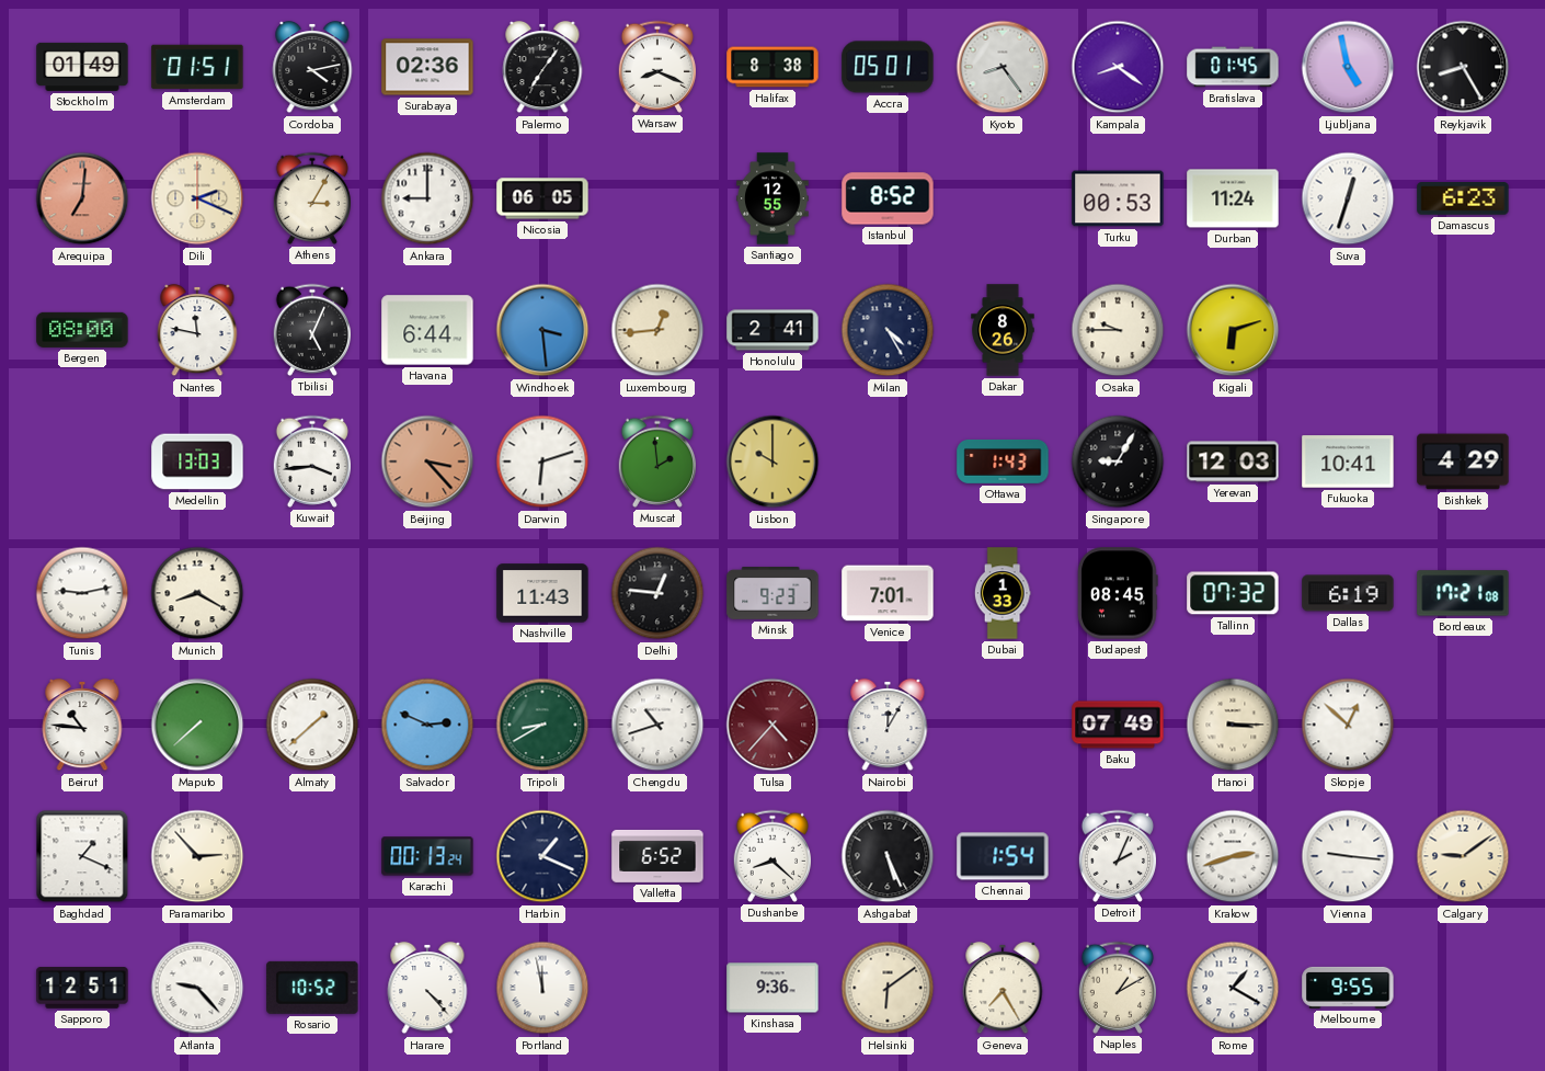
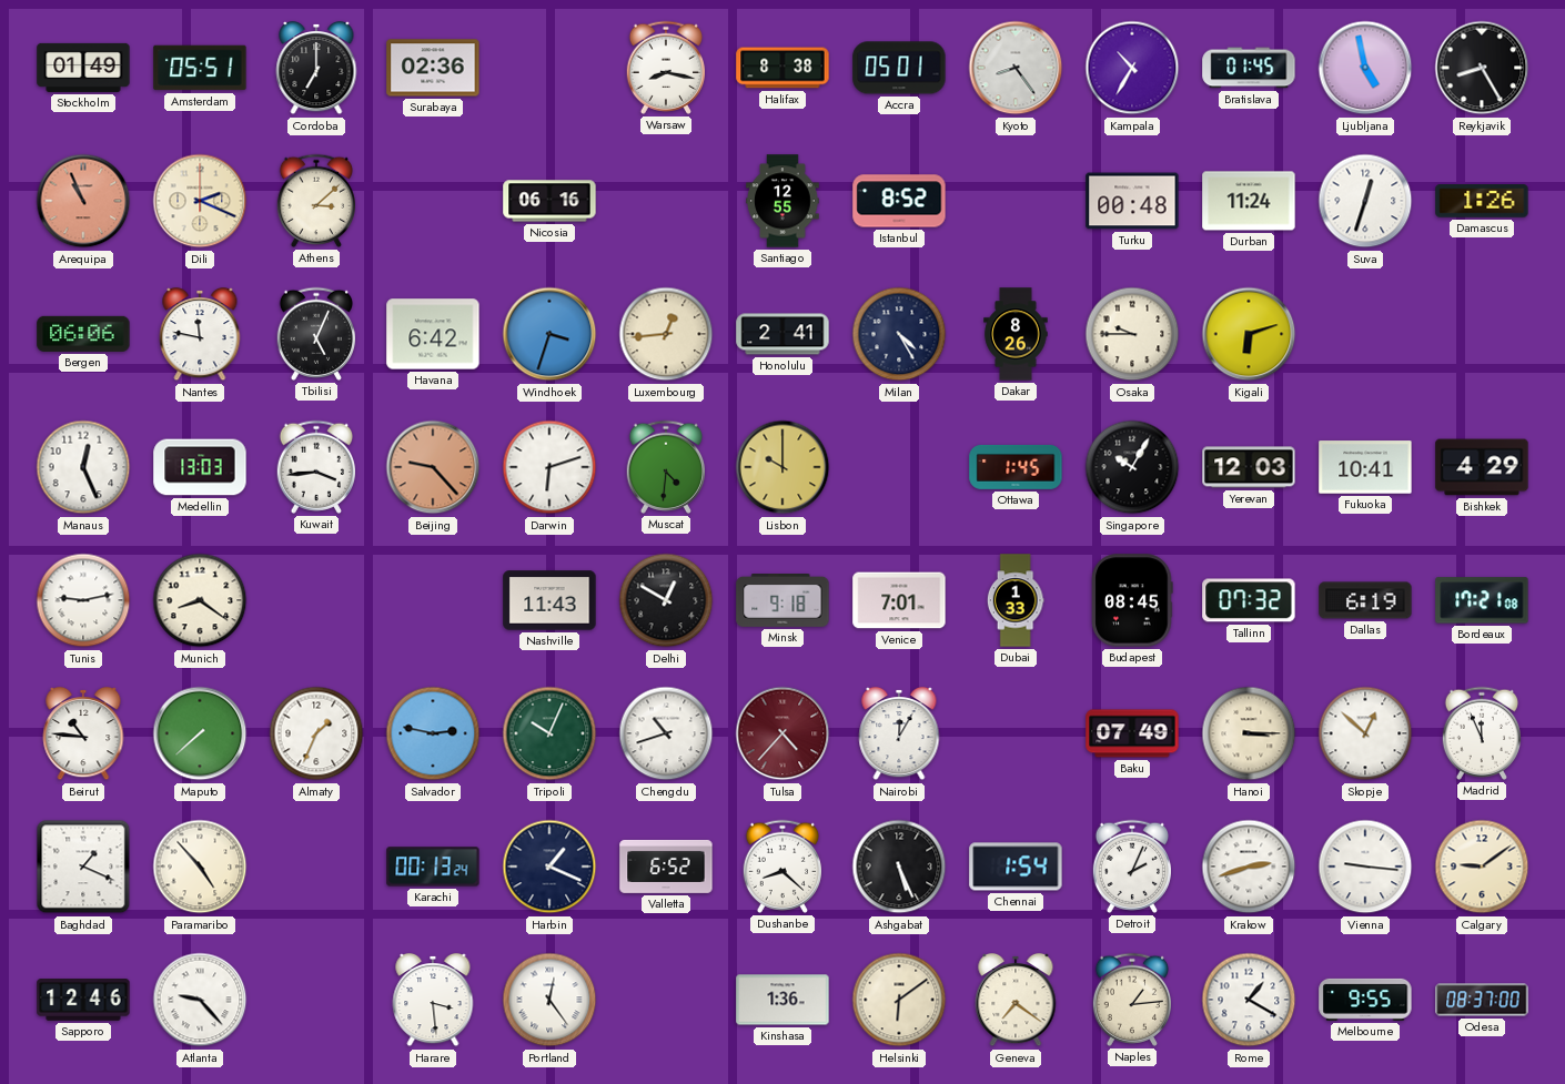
Amsterdam: 01:51 -> 05:51 (200, 68)
Cordoba: 4:13 -> 7:00 (316, 68)
Palermo: 7:06 -> none (542, 67)
Warsaw: 8:19 -> 8:17 (665, 68)
Kampala: 8:21 -> 10:35 (1132, 68)
Arequipa: 7:01 -> 10:56 (83, 201)
Athens: 3:05 -> 3:08 (315, 201)
Ankara: 9:00 -> none (427, 198)
Nicosia: 06:05 -> 06:16 (549, 201)
Turku: 00:53 -> 00:48 (1132, 201)
Damascus: 6:23 -> 1:26 (1482, 201)
Bergen: 08:00 -> 06:06 (83, 334)
Havana: 6:44 -> 6:42 (433, 334)
Windhoek: 3:29 -> 3:33 (549, 334)
Manaus: none -> 12:26 (83, 467)
Beijing: 3:23 -> 9:23 (433, 467)
Muscat: 1:59 -> 4:31 (665, 467)
Ottawa: 1:43 -> 1:45 (1016, 467)
Singapore: 9:05 -> 10:05 (1132, 467)
Munich: 8:20 -> 8:21 (200, 600)
Delhi: 12:46 -> 12:50 (666, 600)
Minsk: 9:23 -> 9:18 (782, 601)
Almaty: 1:38 -> 1:34 (316, 733)
Salvador: 2:49 -> 2:47 (433, 733)
Tripoli: 8:40 -> 10:04 (549, 733)
Madrid: none -> 11:56 (1481, 733)
Paramaribo: 2:53 -> 4:53 (200, 867)
Sapporo: 12:51 -> 12:46 (83, 1000)
Rosario: 10:52 -> none (312, 988)
Harare: 4:23 -> 3:29 (433, 1000)
Portland: 11:58 -> 12:24 (549, 1000)
Kinshasa: 9:36 -> 1:36 (782, 1000)
Geneva: 7:25 -> 7:21 (1016, 1000)
Naples: 1:10 -> 1:14 (1131, 1000)
Odesa: none -> 08:37 (1482, 1000)
